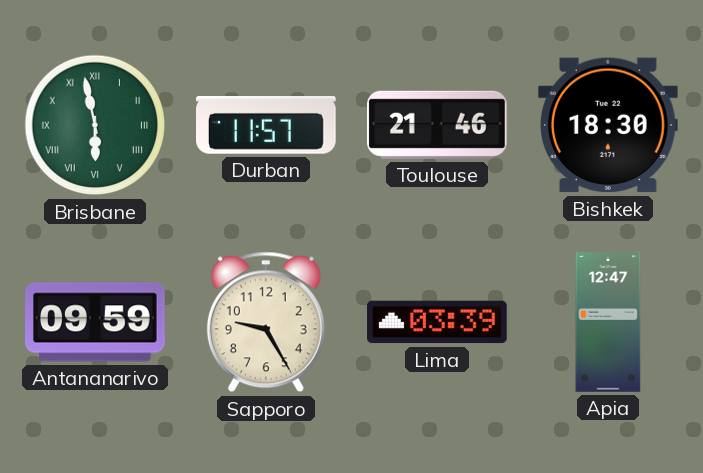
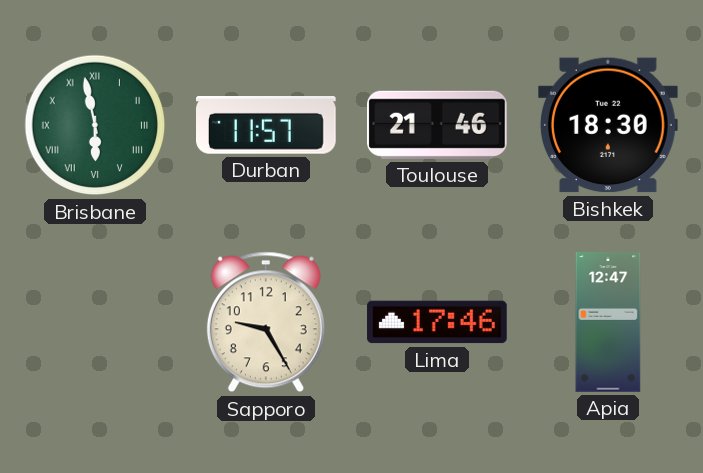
Antananarivo: 09:59 -> none (95, 322)
Lima: 03:39 -> 17:46 (437, 322)
